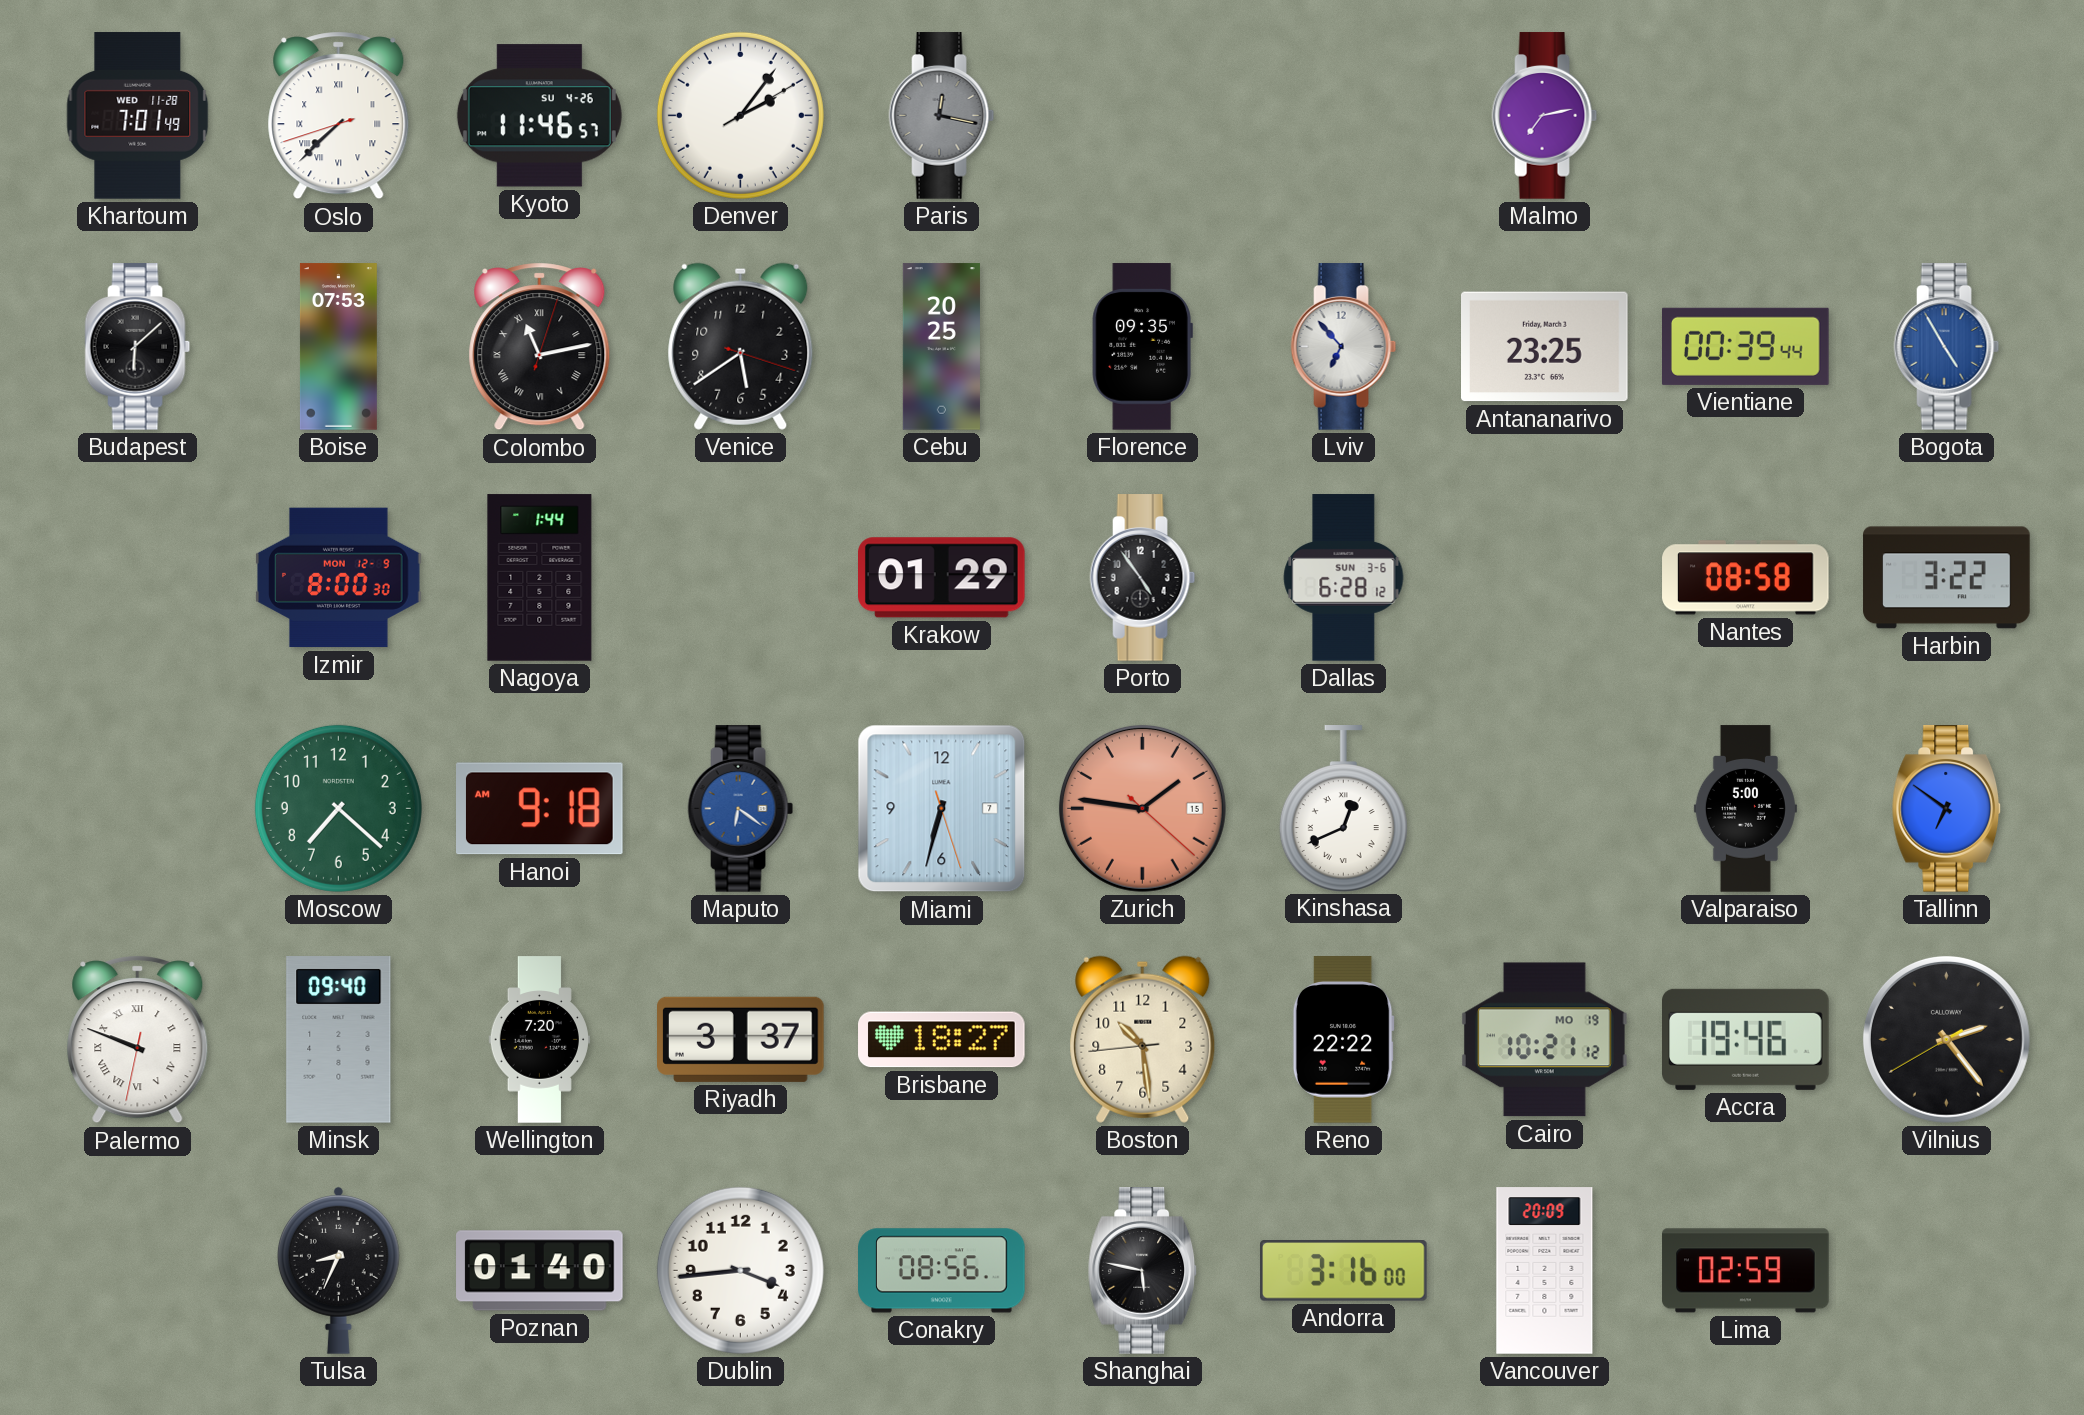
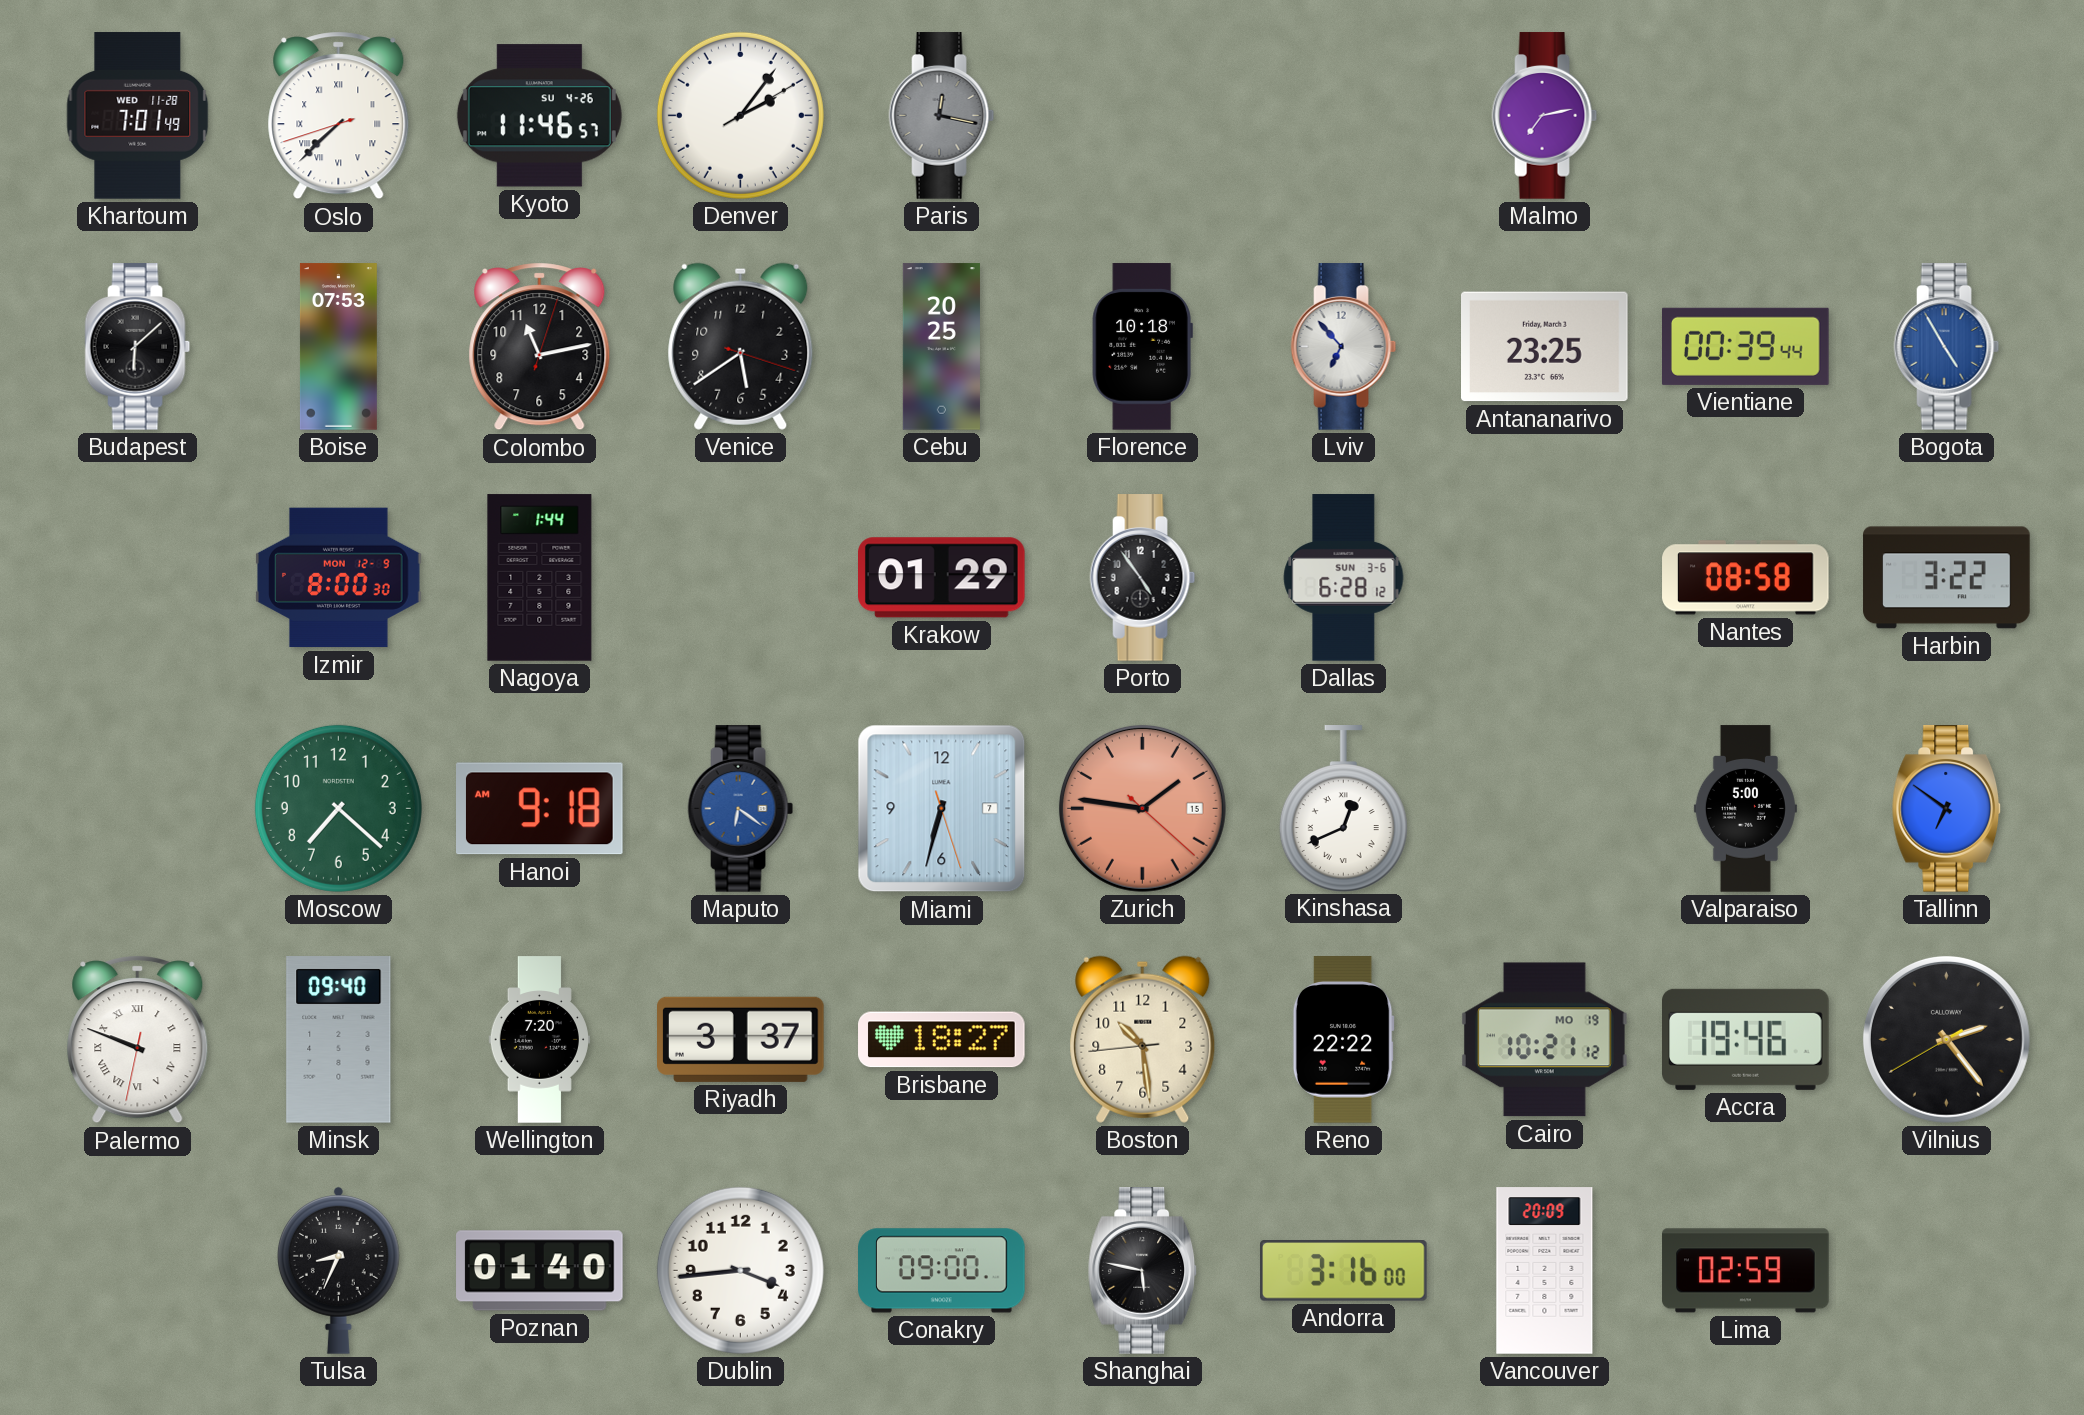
Colombo numerals: Roman -> Arabic (540, 347)
Florence: 09:35 -> 10:18 (1142, 347)
Conakry: 08:56 -> 09:00 (942, 1271)
